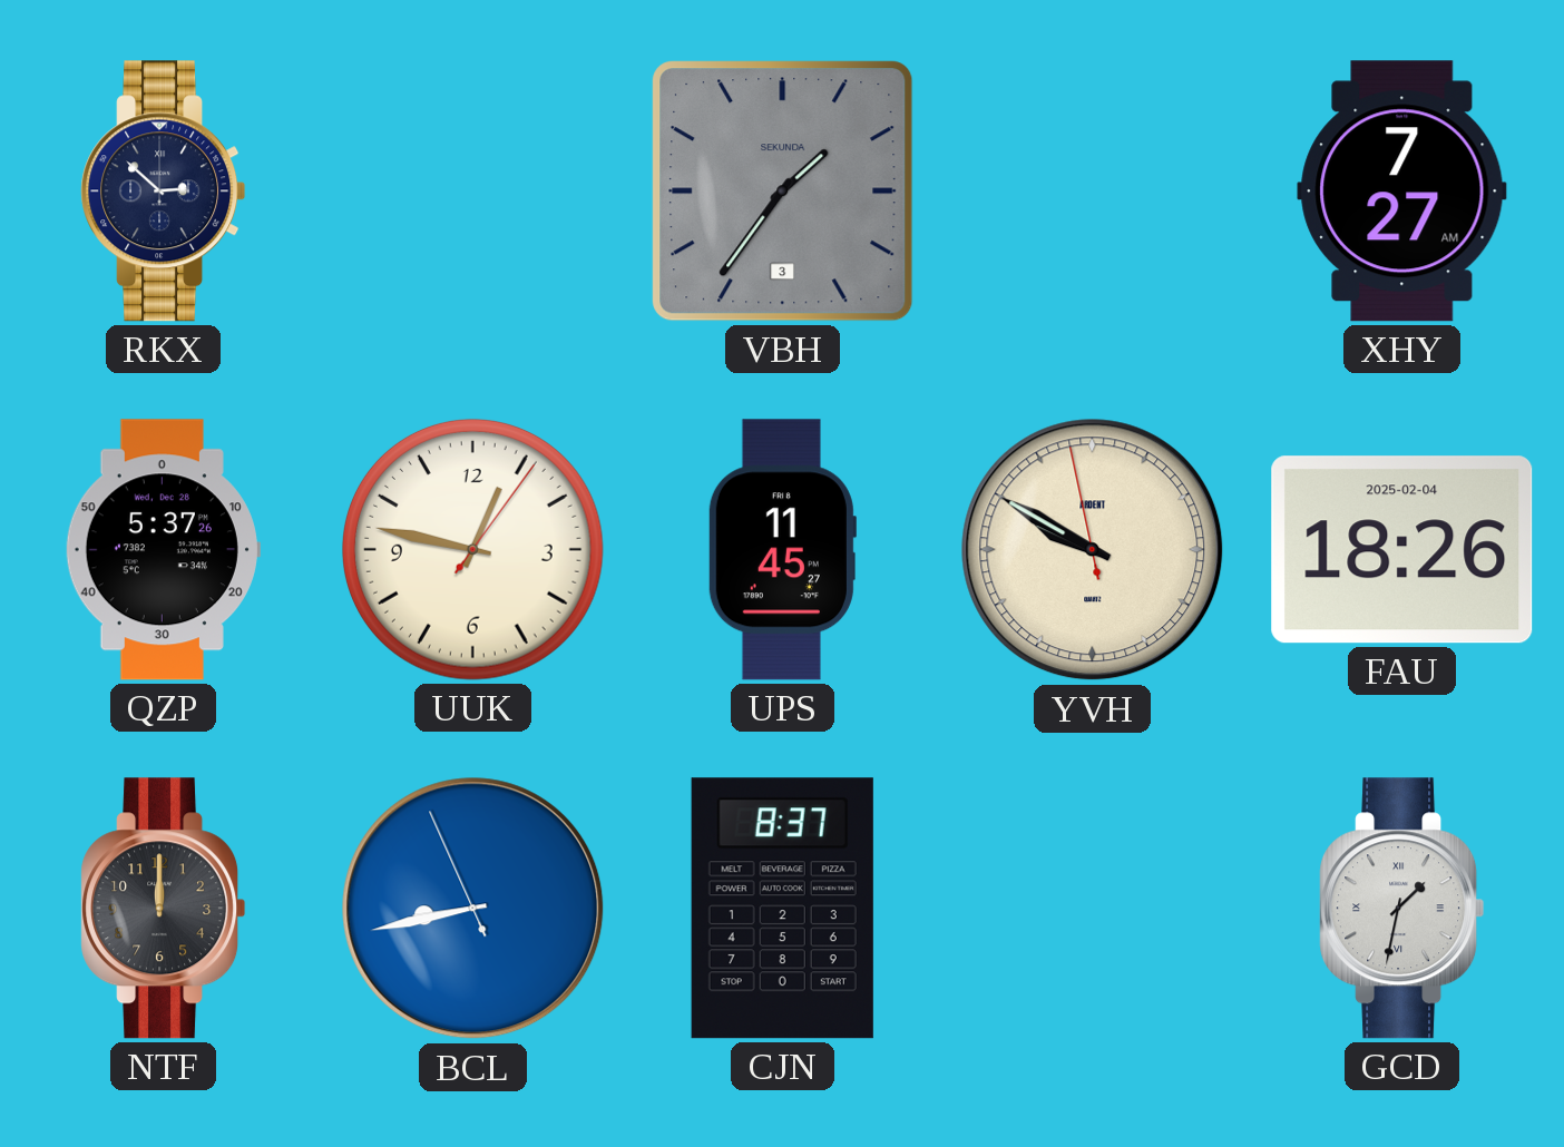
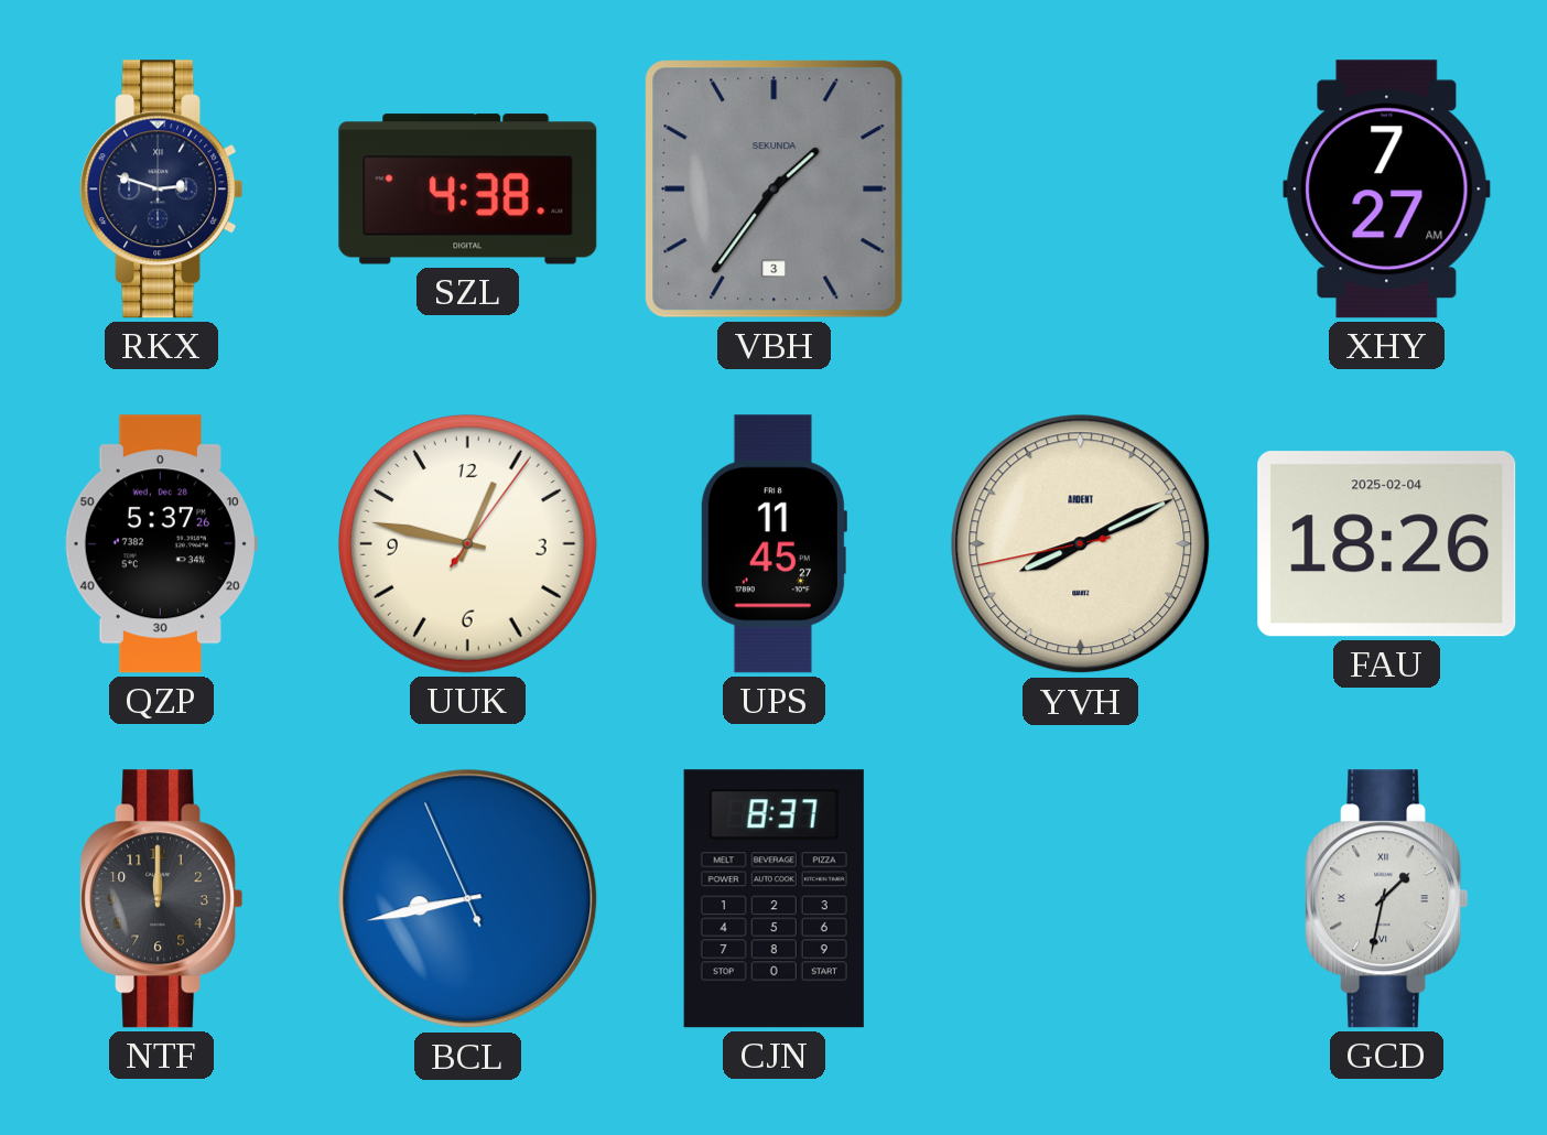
RKX: 2:52 -> 2:48 (162, 190)
SZL: none -> 4:38 (468, 190)
YVH: 9:49 -> 8:10 (1081, 544)
